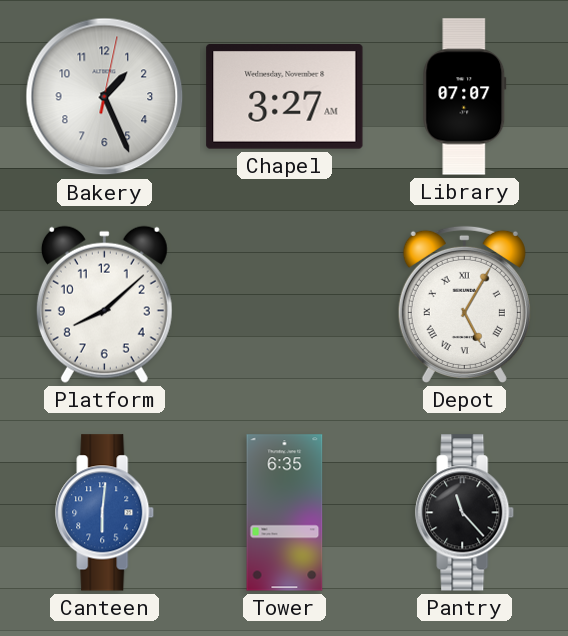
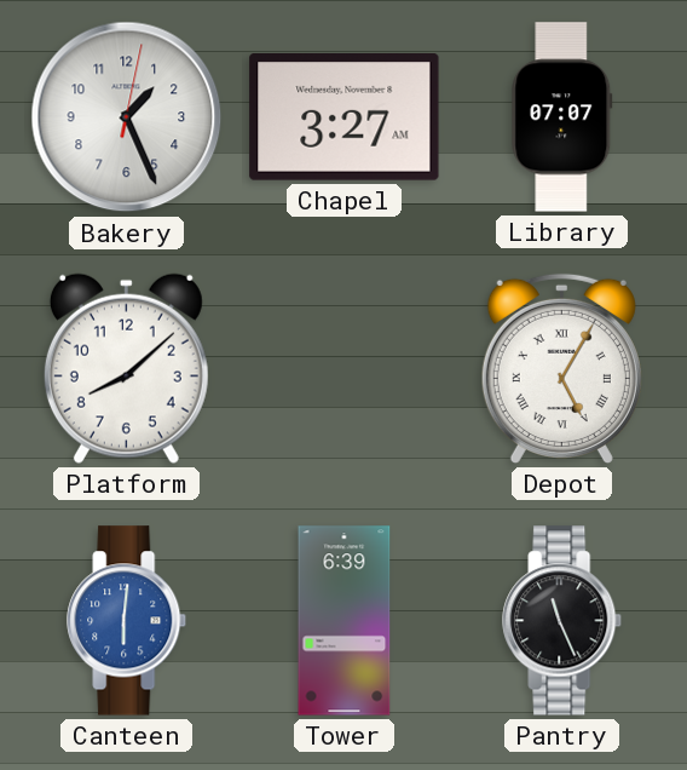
Tower: 6:35 -> 6:39 (345, 621)
Pantry: 11:23 -> 11:26 (562, 621)
